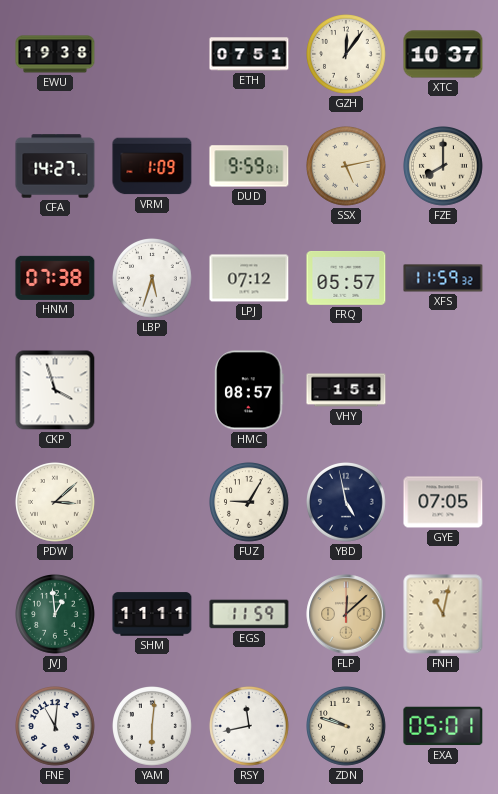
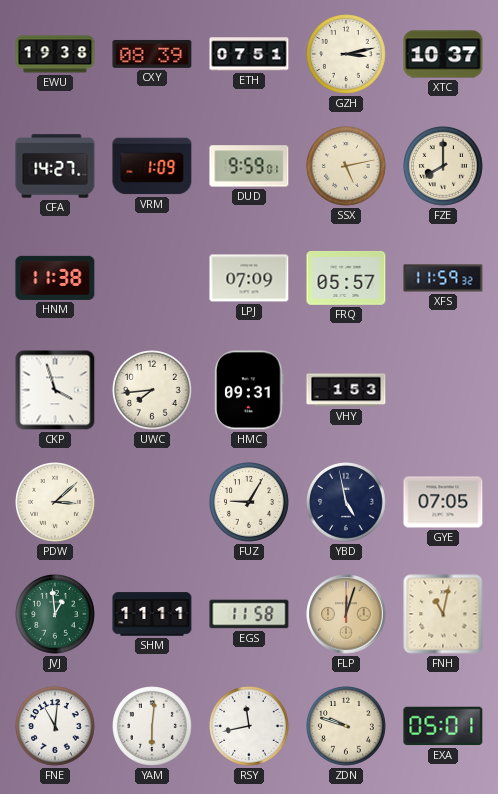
CXY: none -> 08:39 (152, 54)
GZH: 12:06 -> 3:13 (347, 55)
HNM: 07:38 -> 11:38 (55, 278)
LBP: 5:33 -> none (153, 279)
LPJ: 07:12 -> 07:09 (249, 278)
UWC: none -> 7:44 (153, 391)
HMC: 08:57 -> 09:31 (249, 390)
VHY: 1:51 -> 1:53 (346, 390)
EGS: 11:59 -> 11:58 (249, 614)
FLP: 12:08 -> 12:03 (346, 614)
